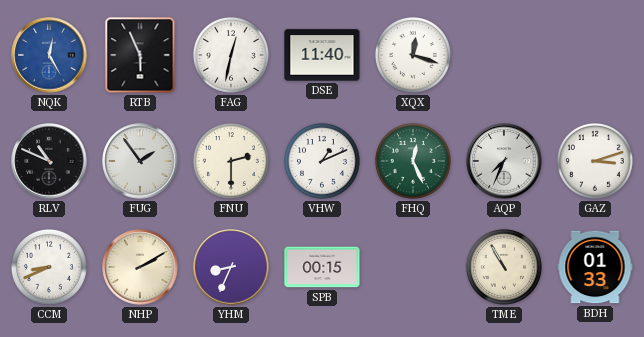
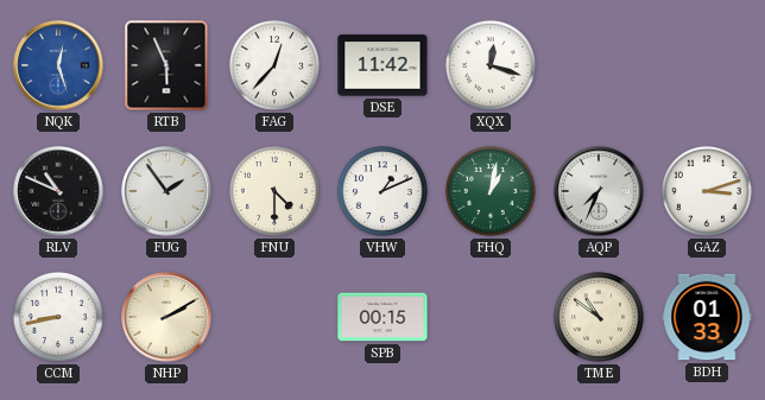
NQK: 12:25 -> 12:27 (58, 65)
FAG: 12:32 -> 12:37 (274, 65)
DSE: 11:40 -> 11:42 (383, 65)
FNU: 2:30 -> 4:30 (274, 191)
FHQ: 12:26 -> 1:02 (491, 191)
CCM: 8:41 -> 8:43 (58, 317)
YHM: 8:34 -> none (231, 267)
TME: 10:55 -> 10:51 (599, 317)
